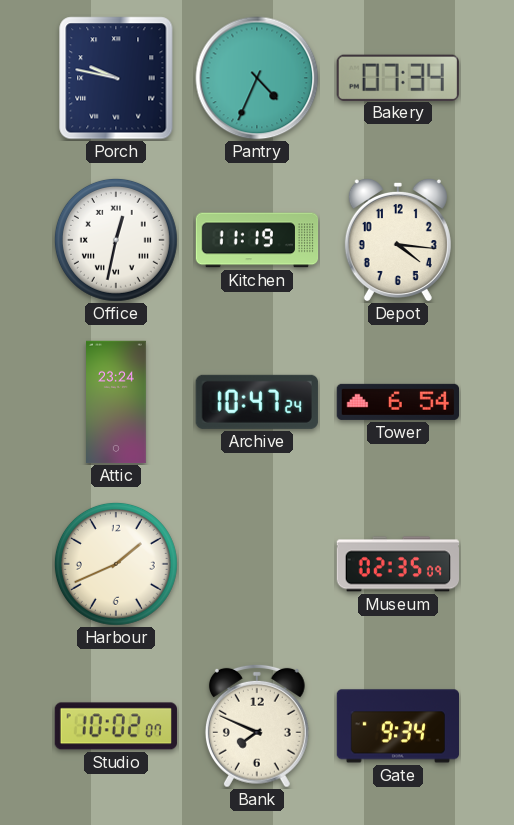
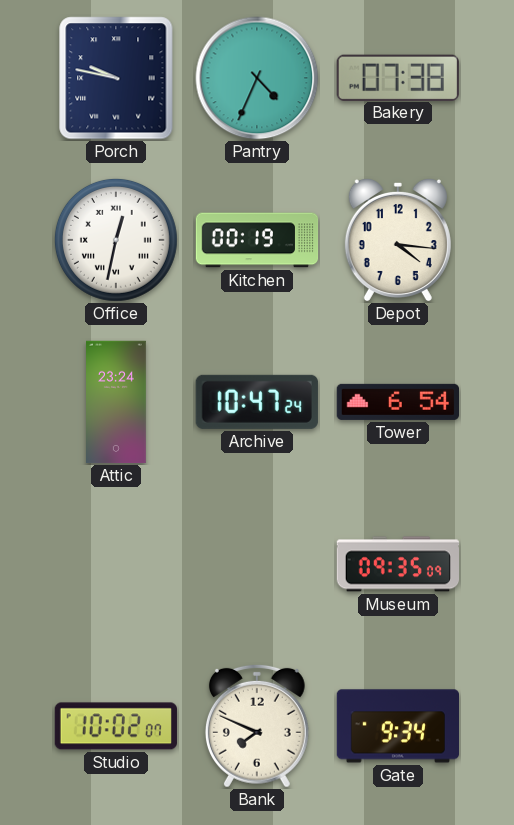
Bakery: 07:34 -> 07:38 (398, 77)
Kitchen: 11:19 -> 00:19 (257, 240)
Harbour: 1:41 -> none (116, 564)
Museum: 02:35 -> 09:35 (397, 564)
